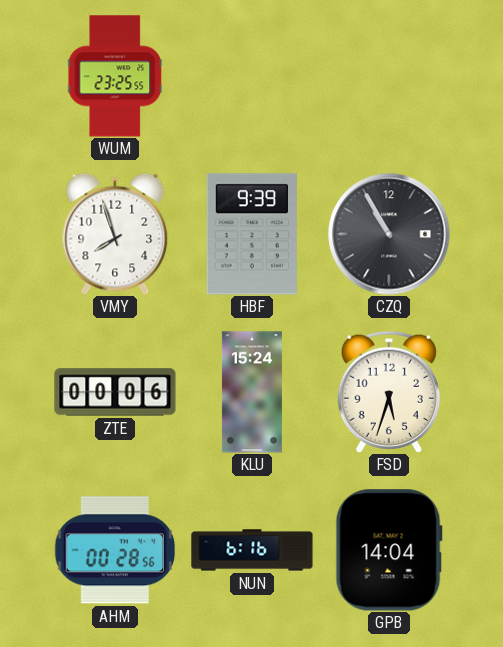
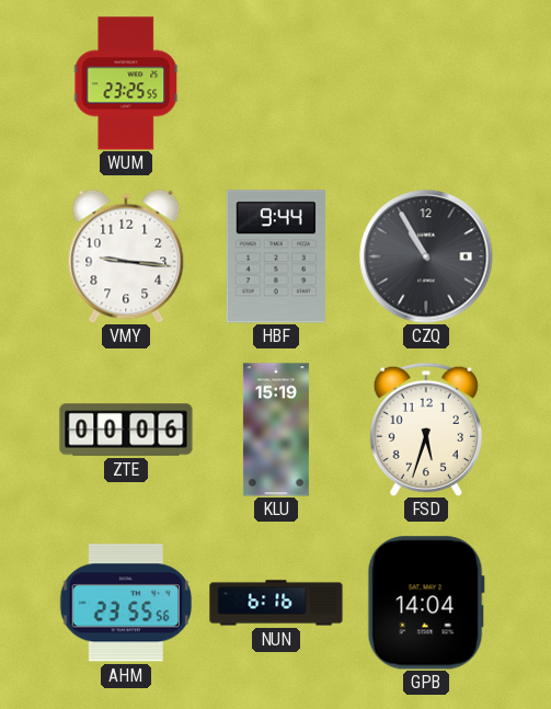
VMY: 7:57 -> 9:16 (126, 256)
HBF: 9:39 -> 9:44 (276, 256)
KLU: 15:24 -> 15:19 (276, 430)
AHM: 00:28 -> 23:55 (126, 603)
